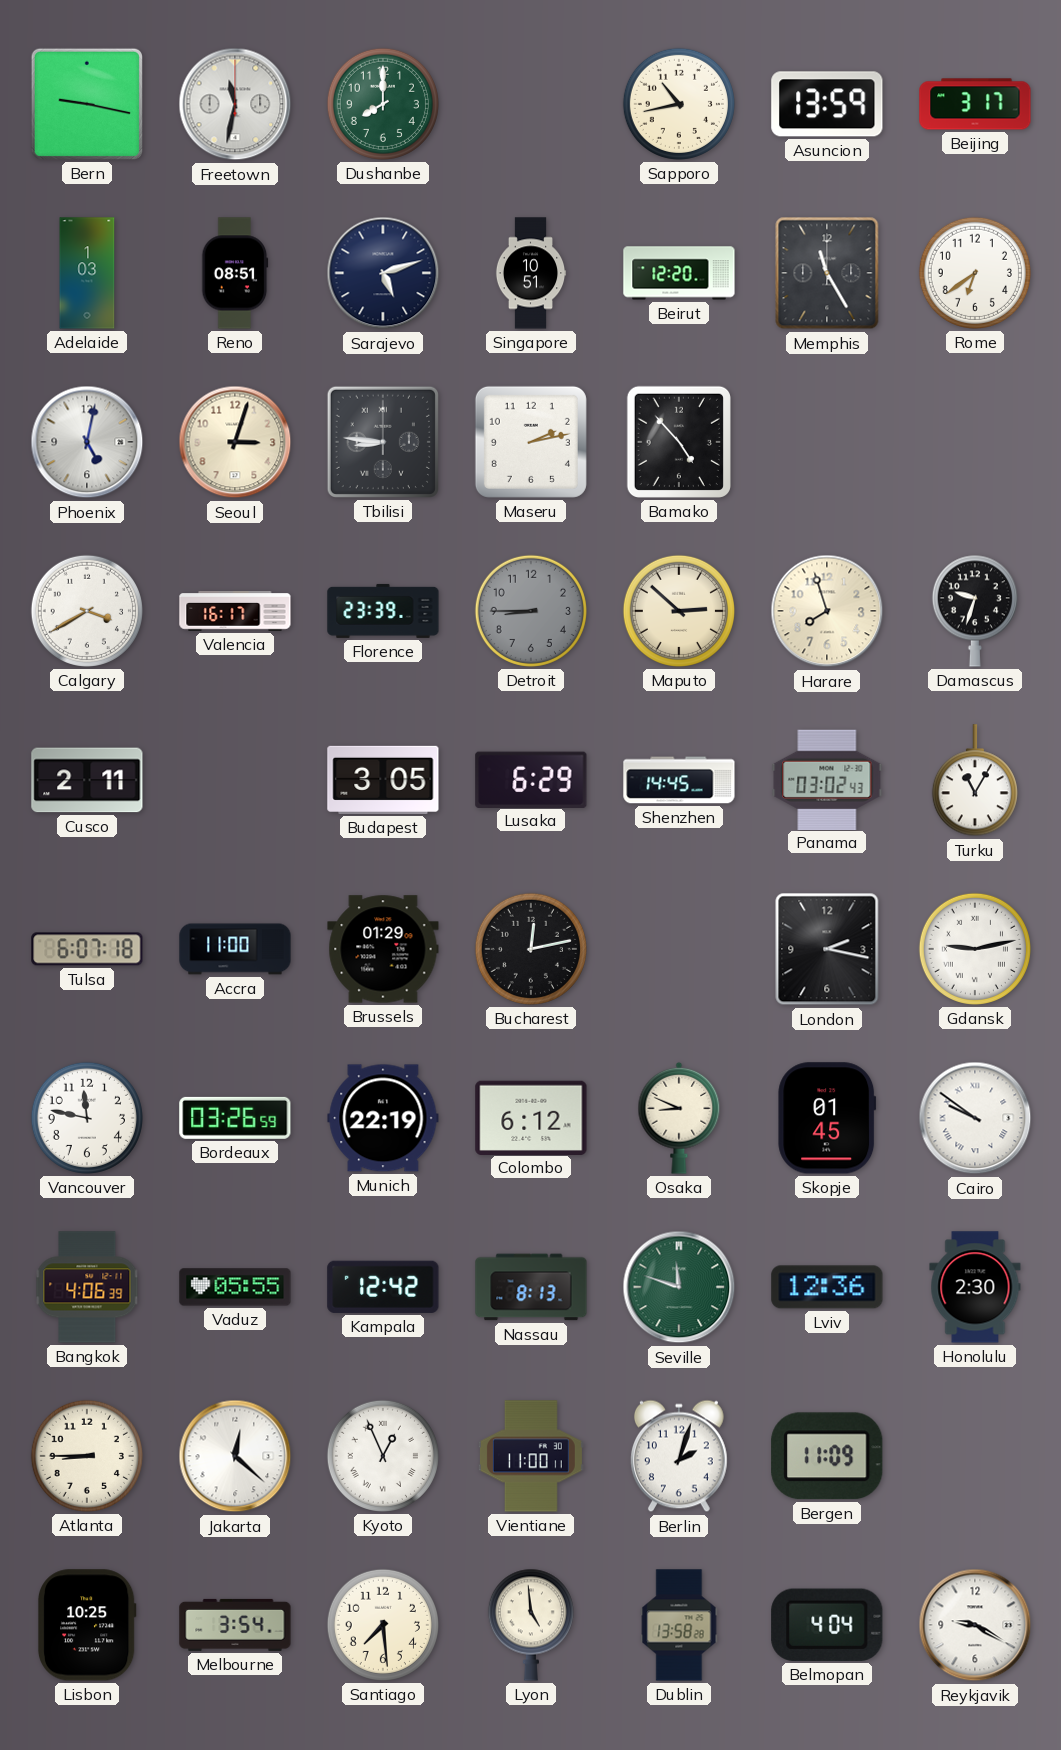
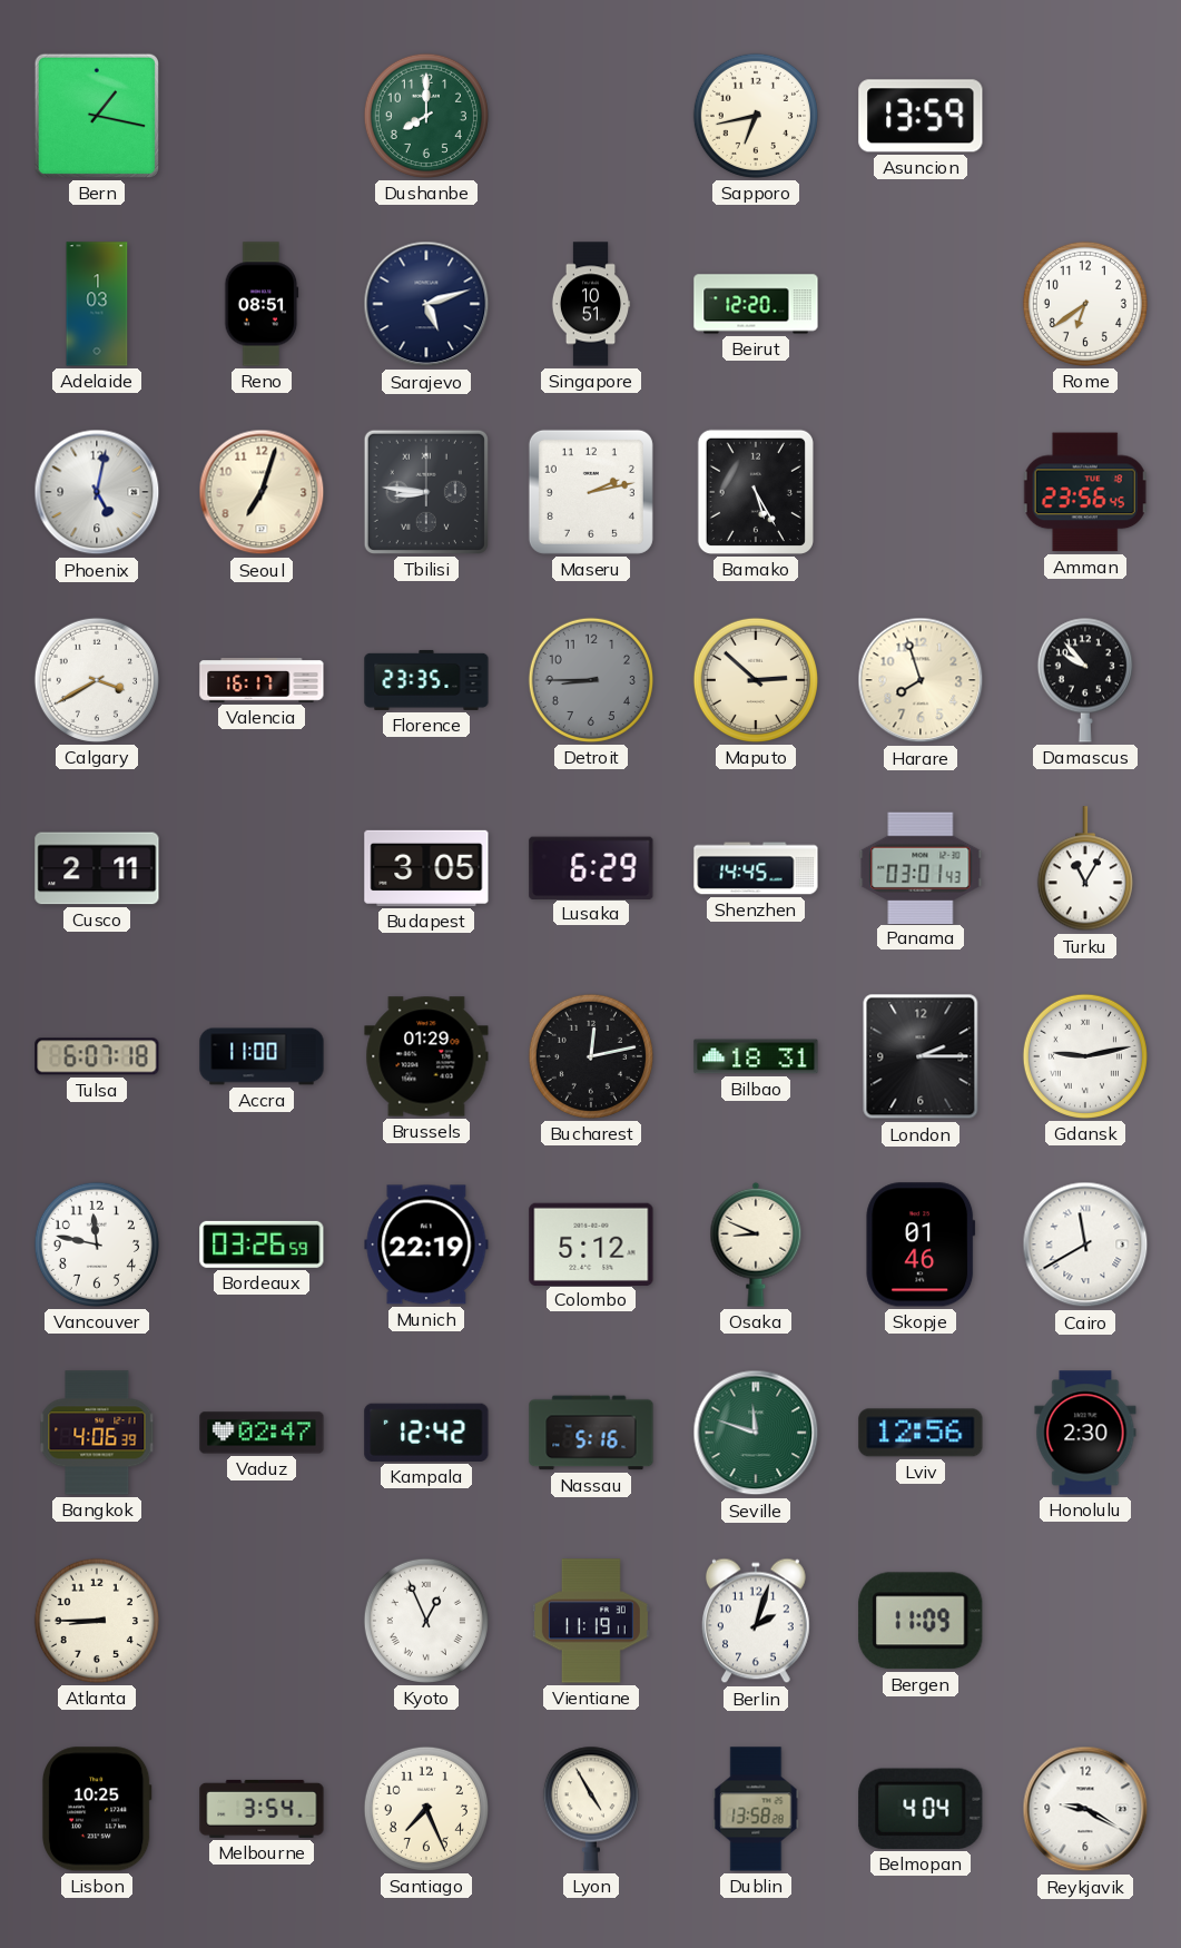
Bern: 9:17 -> 1:17 (97, 116)
Freetown: 11:32 -> none (235, 104)
Sapporo: 10:43 -> 6:43 (756, 116)
Beijing: 3:17 -> none (975, 104)
Memphis: 11:25 -> none (827, 273)
Seoul: 3:03 -> 7:03 (262, 492)
Bamako: 4:53 -> 5:25 (756, 492)
Amman: none -> 23:56 (1085, 492)
Florence: 23:39 -> 23:35 (426, 680)
Damascus: 9:33 -> 9:53 (1085, 680)
Panama: 03:02 -> 03:01 (921, 867)
Bilbao: none -> 18:31 (756, 1056)
London: 2:17 -> 2:15 (921, 1056)
Colombo: 6:12 -> 5:12 (591, 1243)
Skopje: 01:45 -> 01:46 (921, 1244)
Cairo: 9:51 -> 11:40 (1085, 1244)
Vaduz: 05:55 -> 02:47 (262, 1433)
Nassau: 8:13 -> 5:16 (591, 1433)
Lviv: 12:36 -> 12:56 (921, 1433)
Jakarta: 12:22 -> none (235, 1456)
Vientiane: 11:00 -> 11:19 (591, 1621)
Santiago: 7:29 -> 7:26 (426, 1809)
Lyon: 4:59 -> 4:55 (591, 1809)
